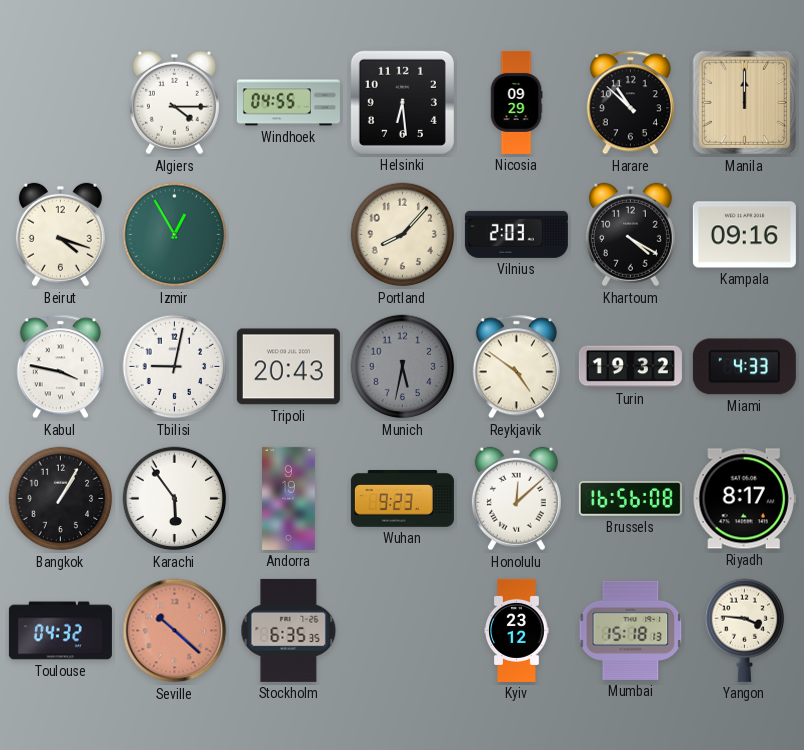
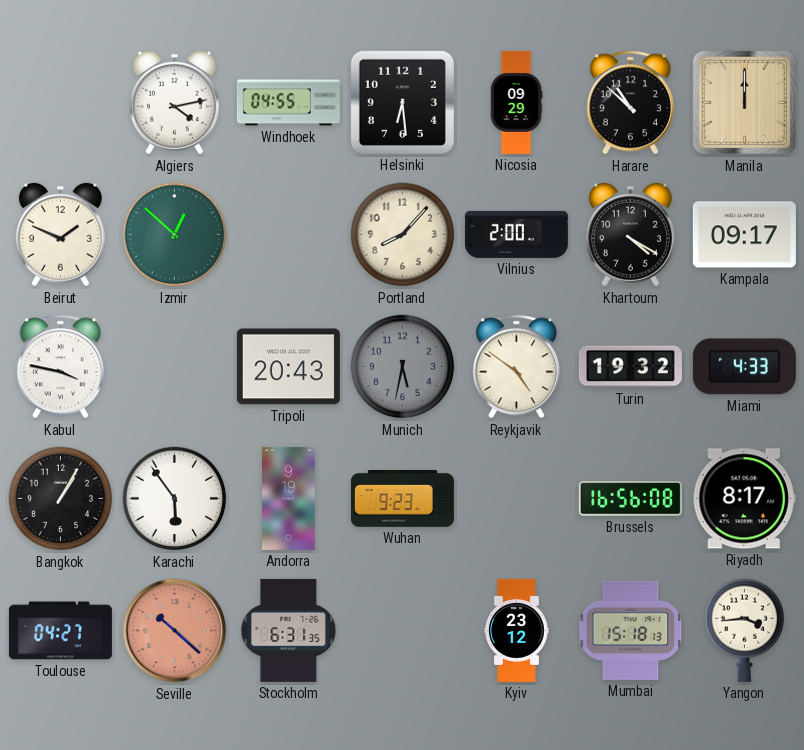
Algiers: 4:15 -> 4:13 (174, 103)
Beirut: 4:18 -> 1:49 (60, 235)
Izmir: 12:55 -> 12:52 (175, 235)
Vilnius: 2:03 -> 2:00 (516, 234)
Kampala: 09:16 -> 09:17 (744, 235)
Tbilisi: 9:02 -> none (175, 367)
Honolulu: 12:08 -> none (516, 499)
Toulouse: 04:32 -> 04:27 (60, 631)
Stockholm: 6:35 -> 6:31 (289, 630)
Yangon: 3:46 -> 3:44 (745, 630)
